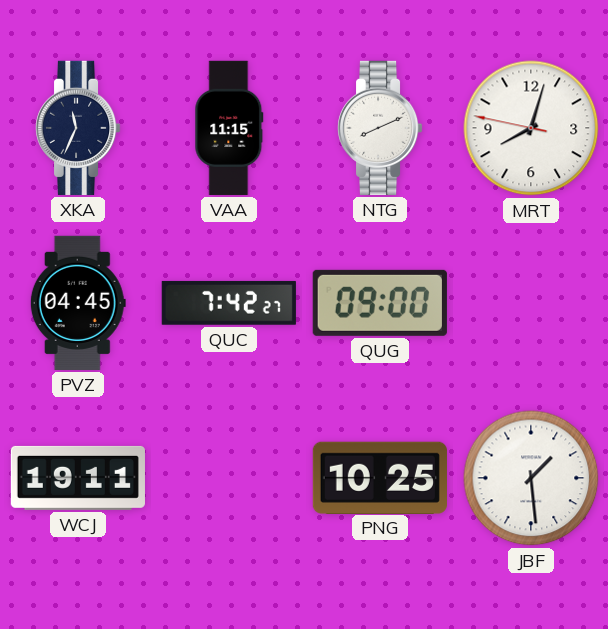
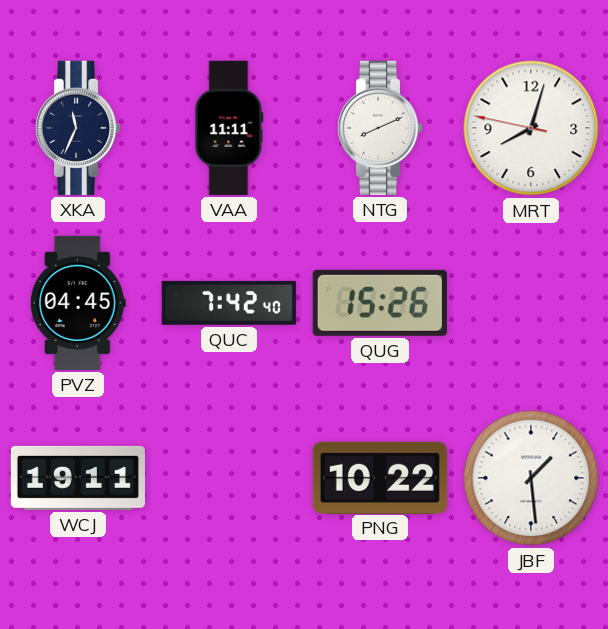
VAA: 11:15 -> 11:11 (229, 128)
QUC: 7:42:27 -> 7:42:40 (229, 303)
QUG: 09:00 -> 15:26 (380, 303)
PNG: 10:25 -> 10:22 (380, 477)
